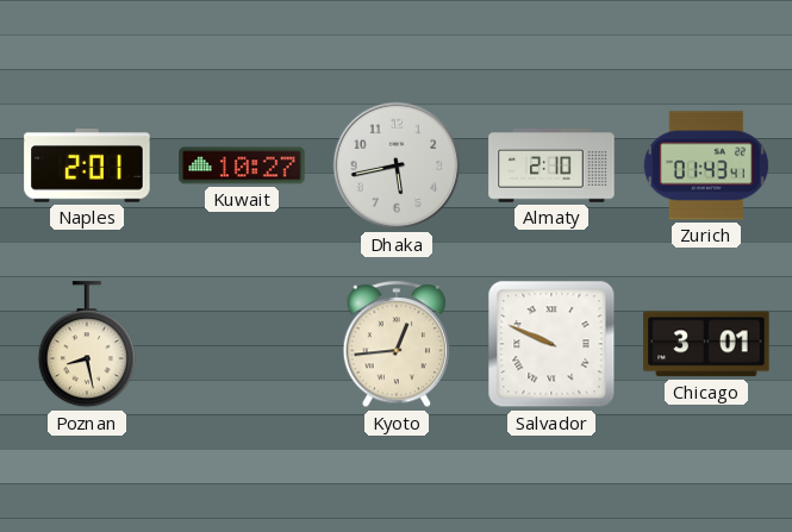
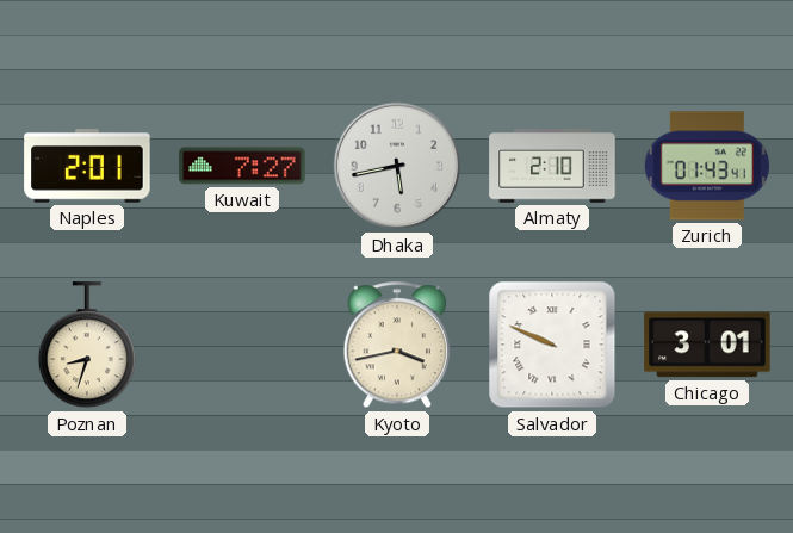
Kuwait: 10:27 -> 7:27 (242, 166)
Poznan: 8:28 -> 8:33 (87, 346)
Kyoto: 12:44 -> 3:43 (396, 346)
